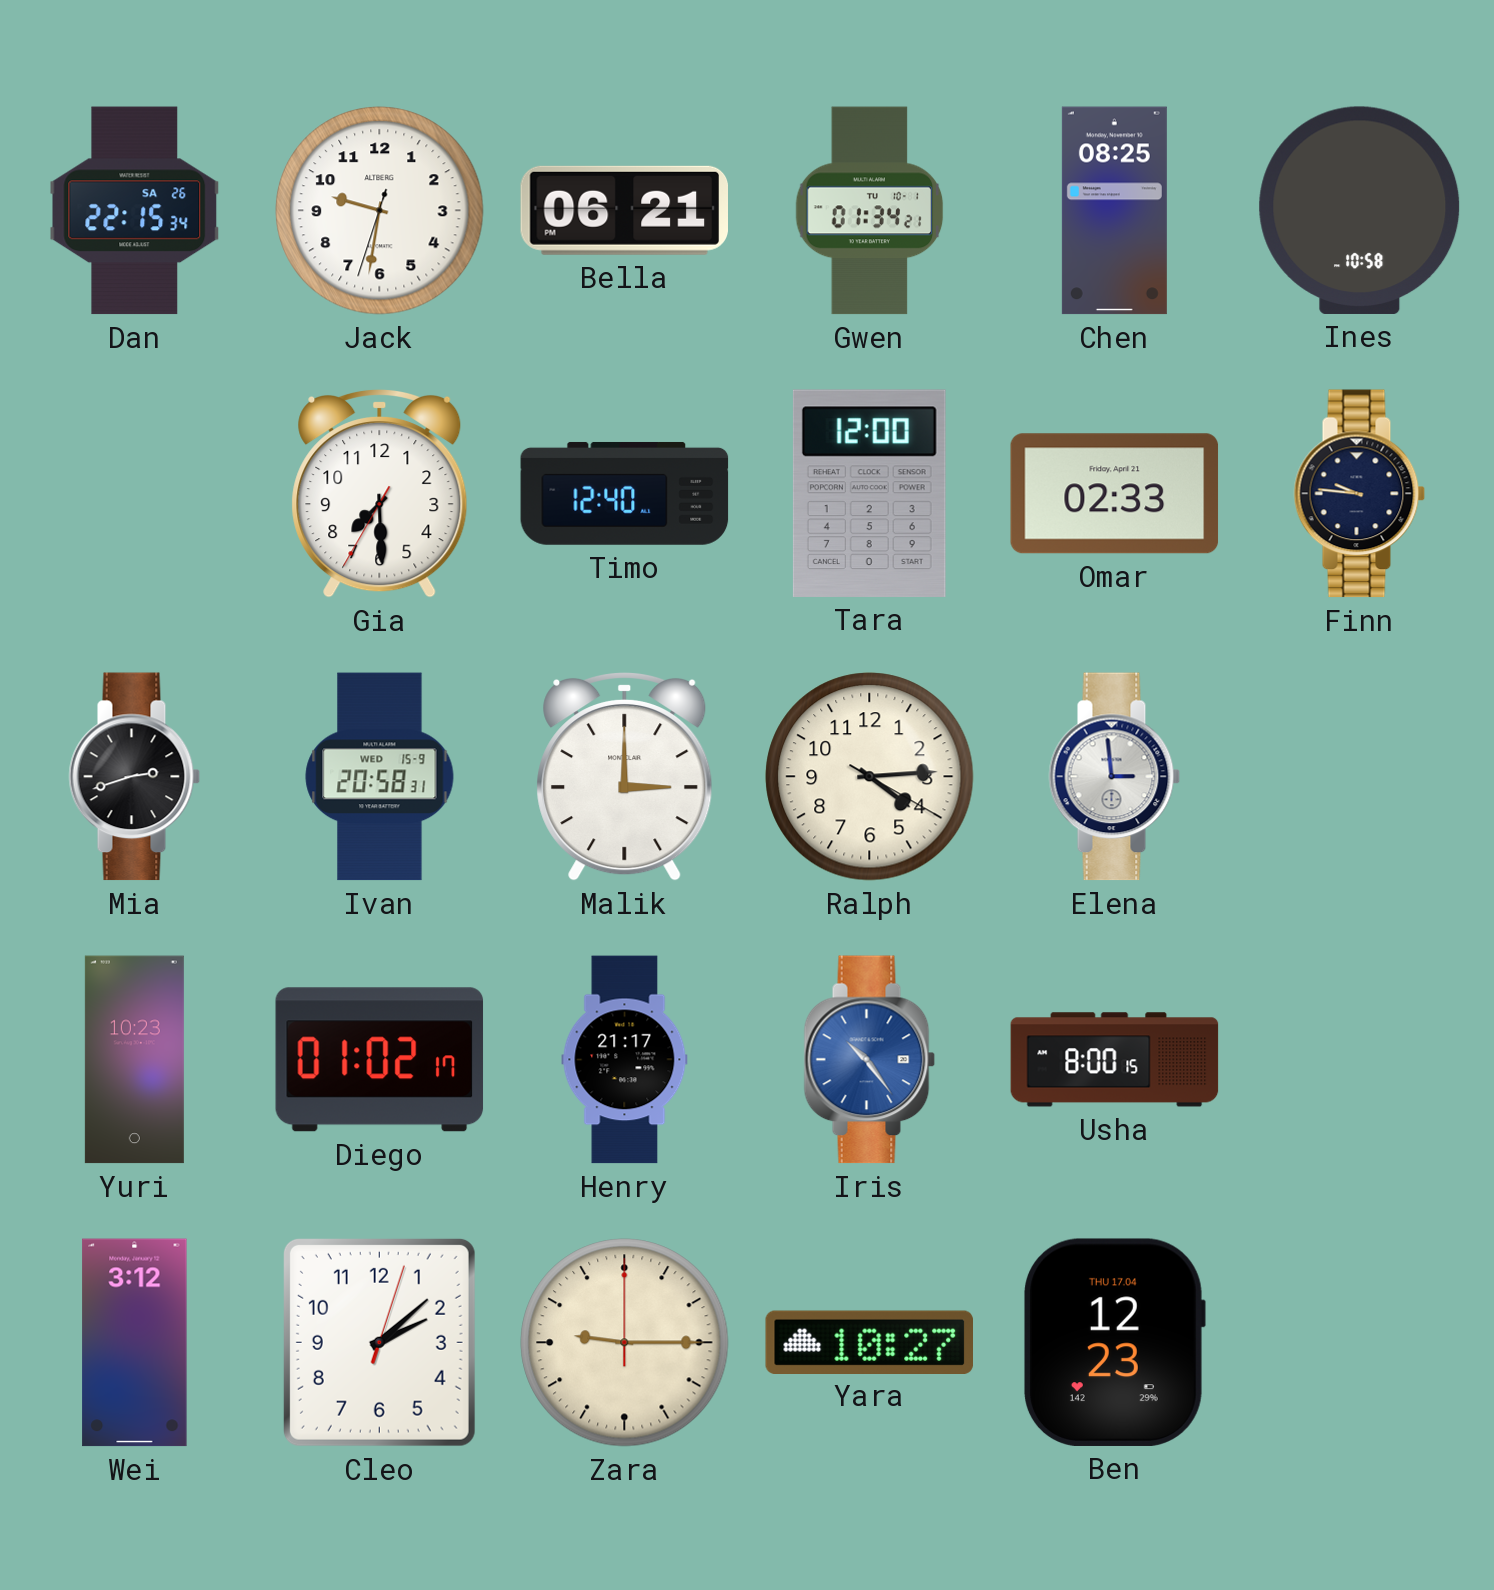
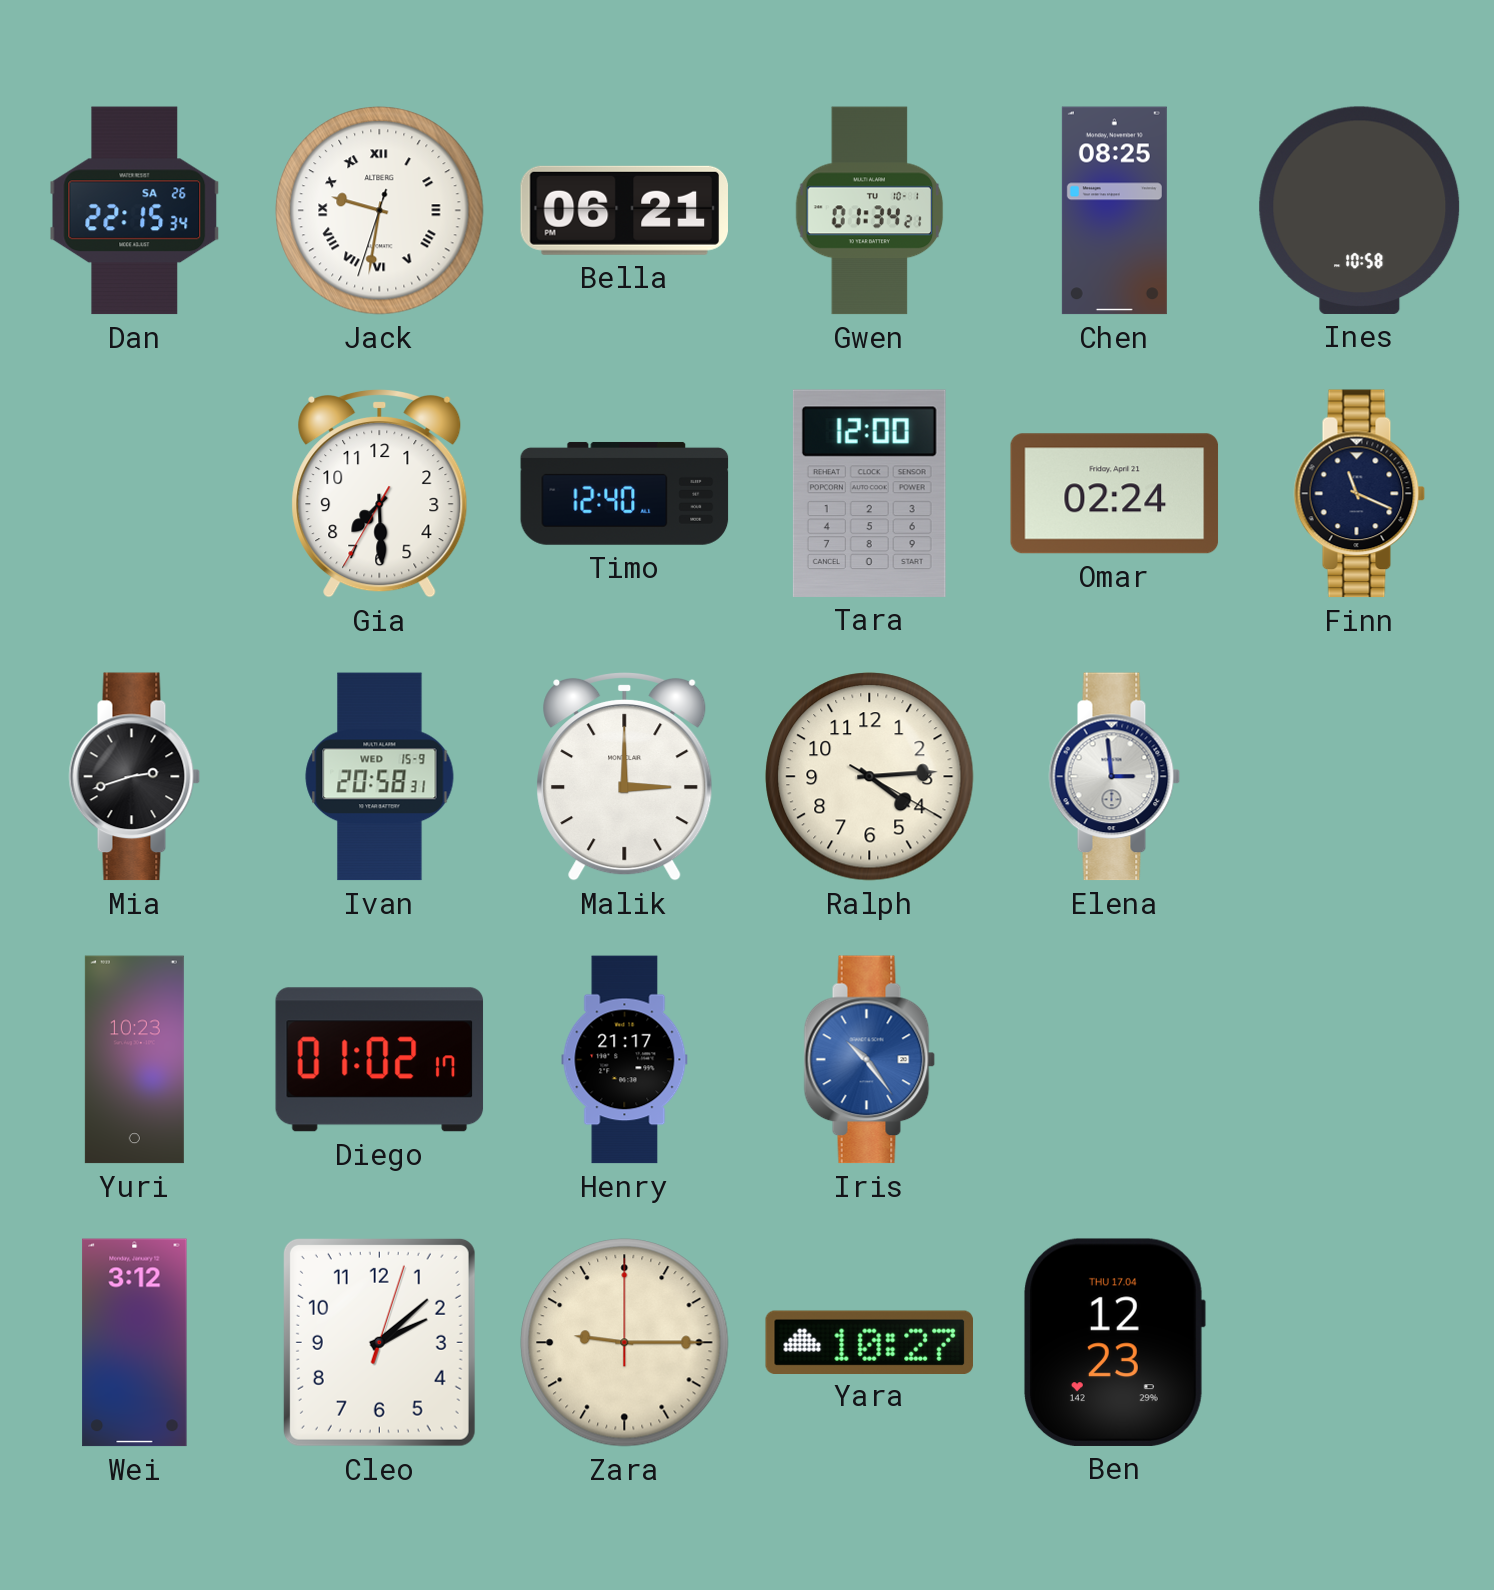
Jack numerals: Arabic -> Roman (380, 211)
Omar: 02:33 -> 02:24 (1115, 494)
Finn: 9:46 -> 11:19 (1360, 494)
Usha: 8:00 -> none (1115, 1060)
